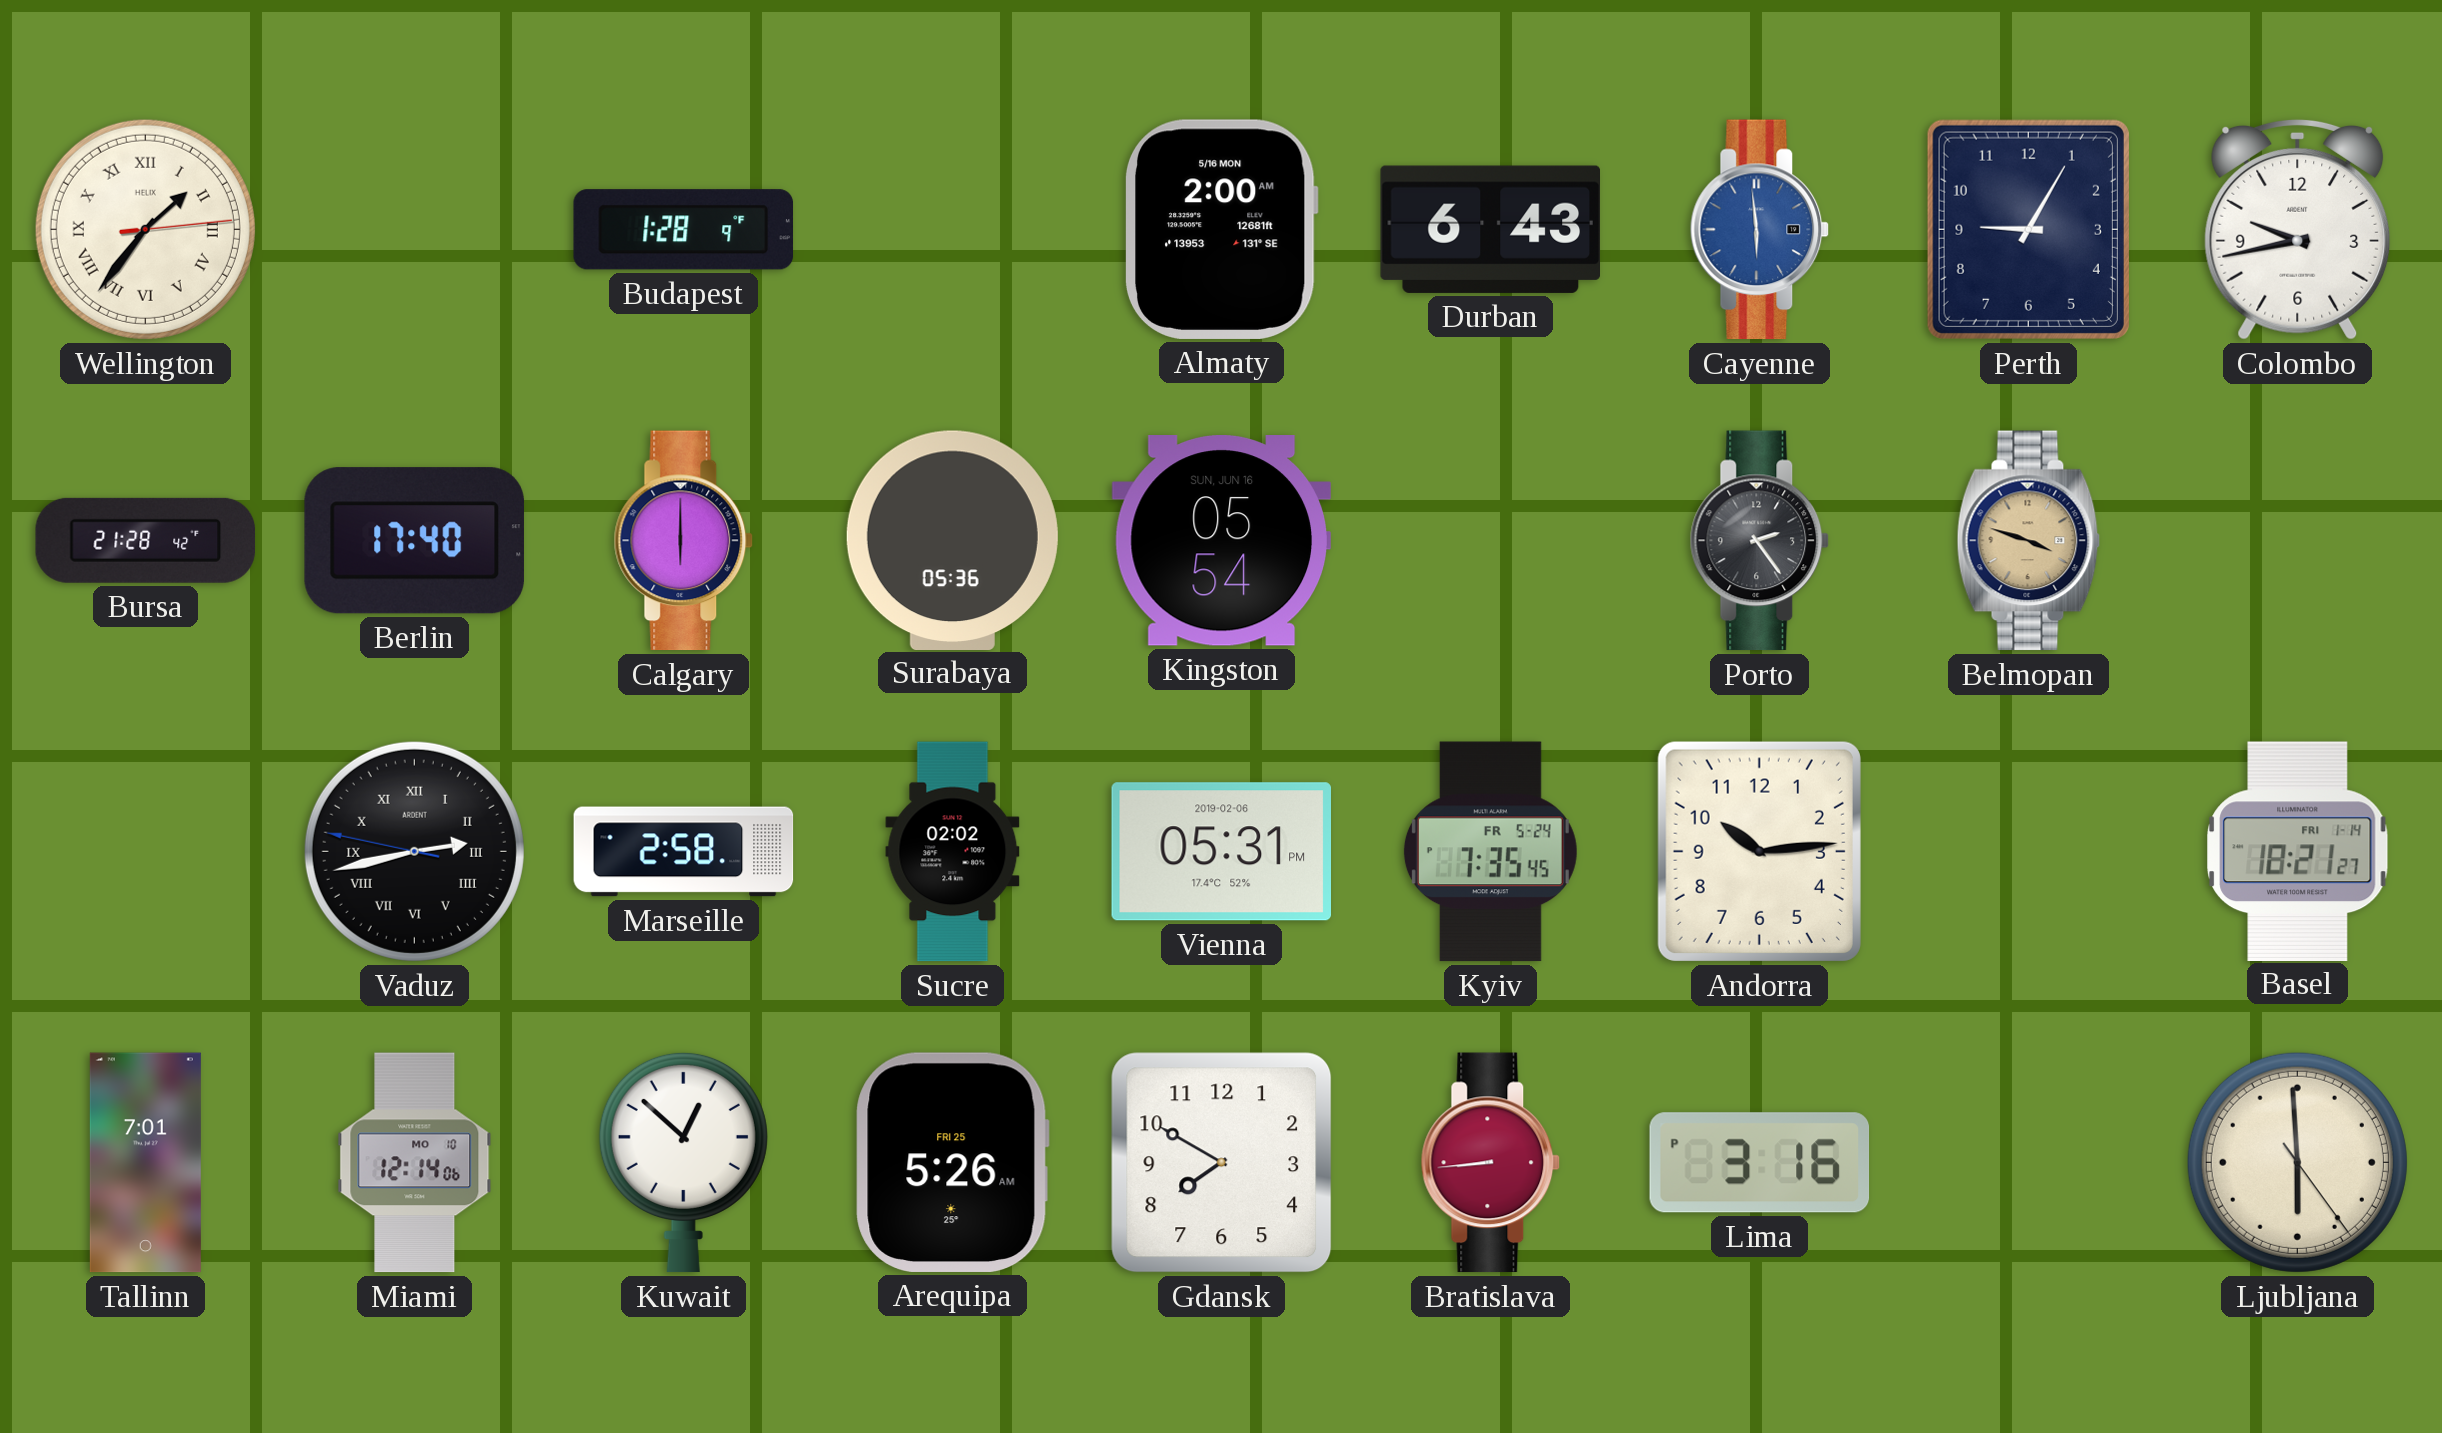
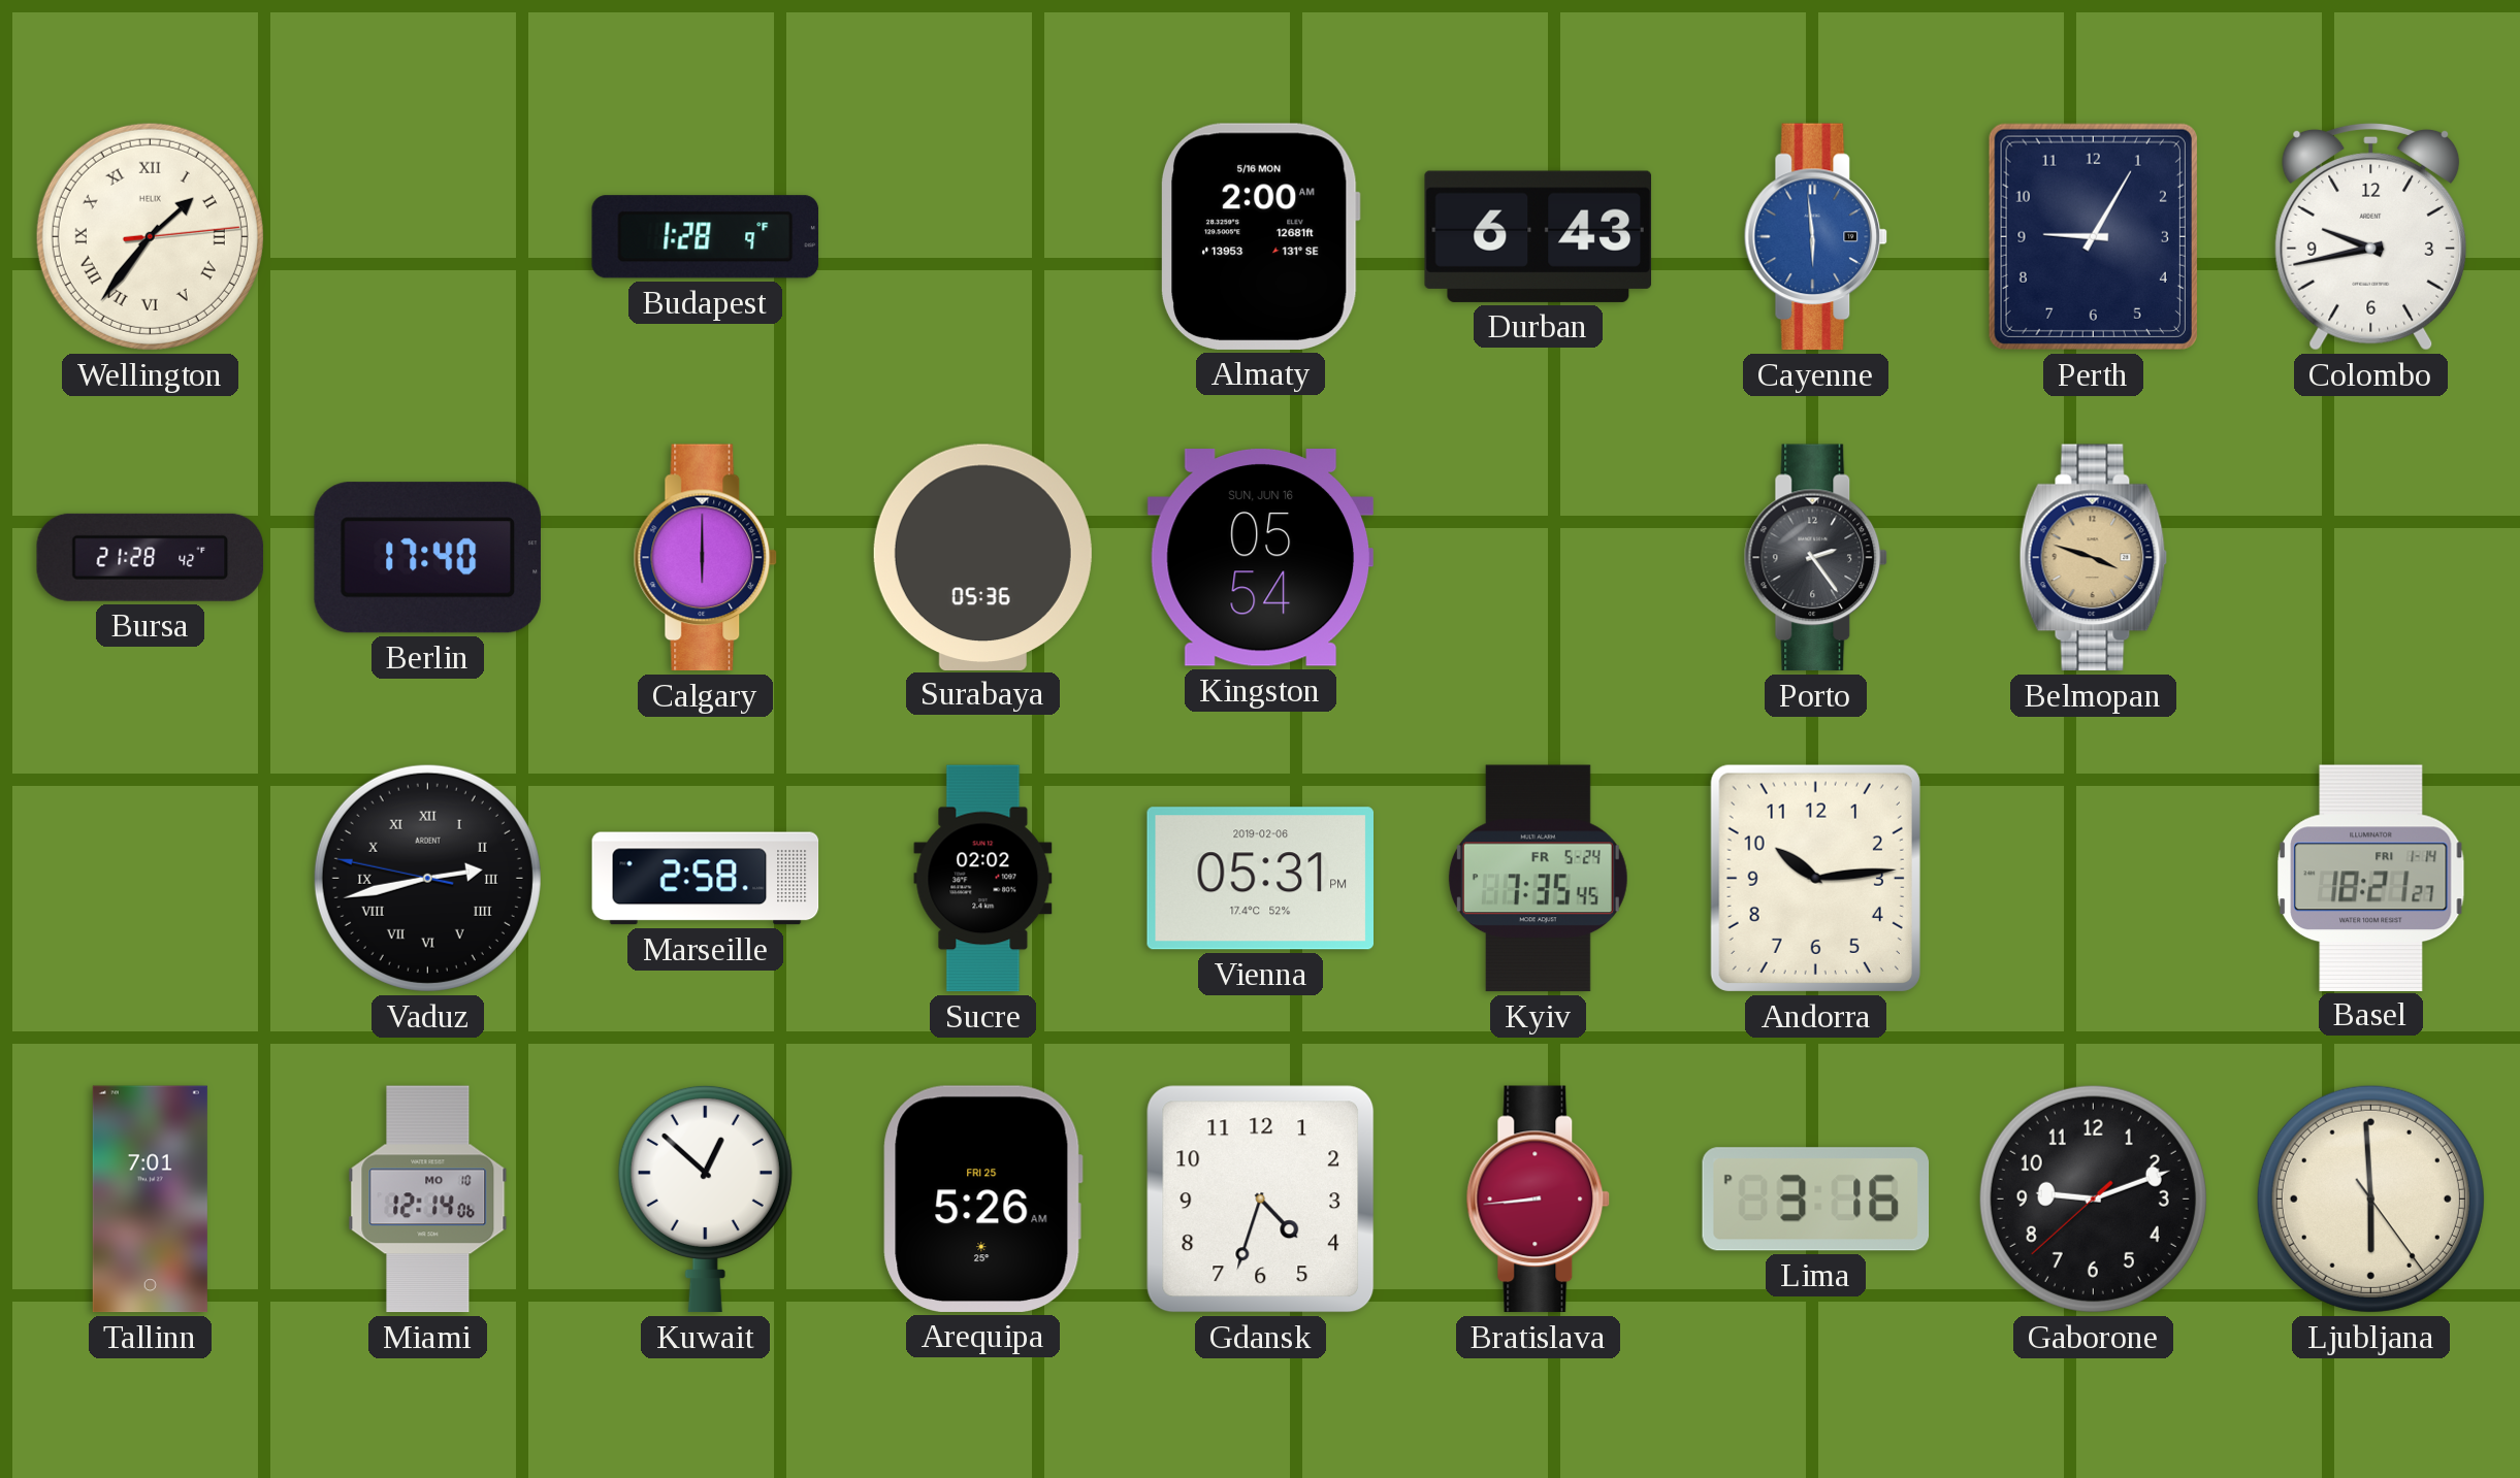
Gdansk: 7:50 -> 4:33 (1261, 1200)
Gaborone: none -> 9:11 (2093, 1198)
